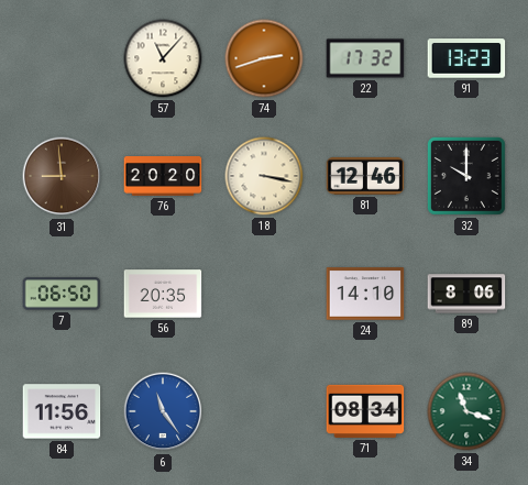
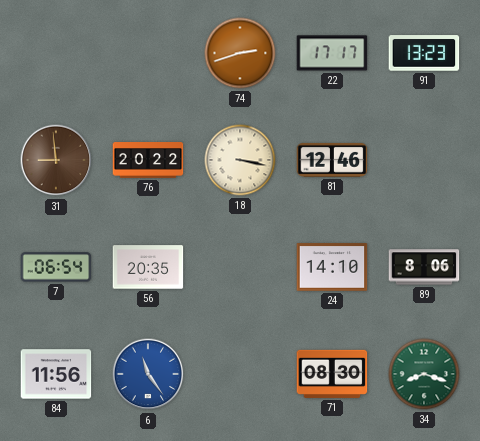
57: 11:07 -> none (163, 58)
22: 17:32 -> 17:17 (332, 53)
76: 20:20 -> 20:22 (148, 161)
32: 10:00 -> none (466, 176)
7: 06:50 -> 06:54 (56, 267)
71: 08:34 -> 08:30 (332, 374)
34: 11:18 -> 8:18 (424, 374)
